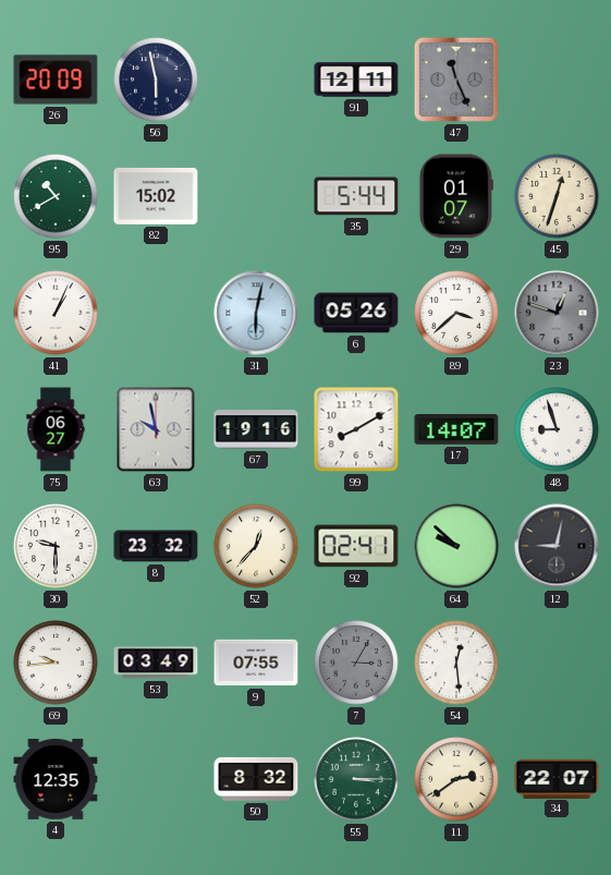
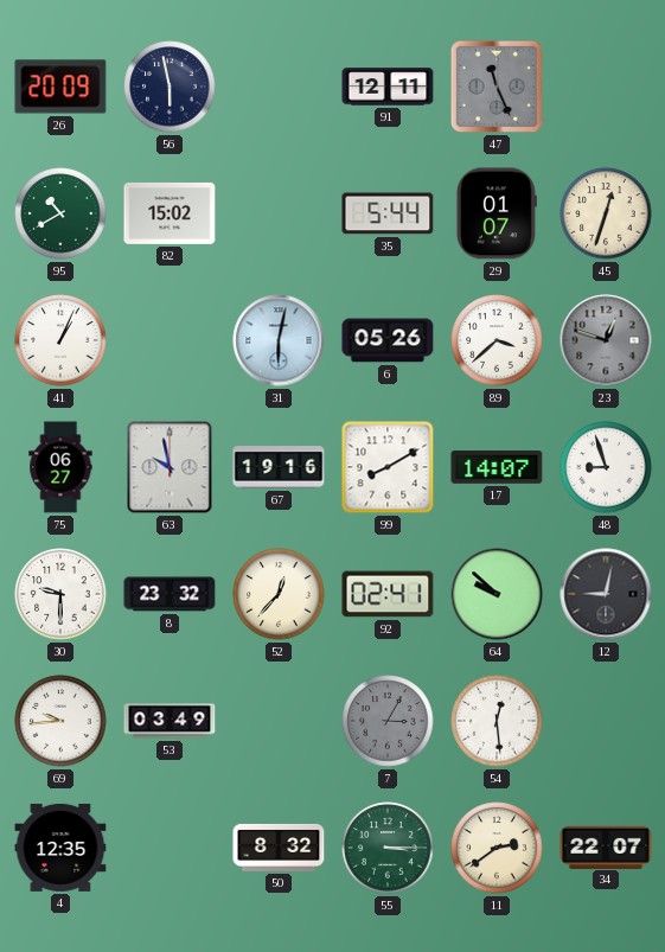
9: 07:55 -> none (256, 663)
